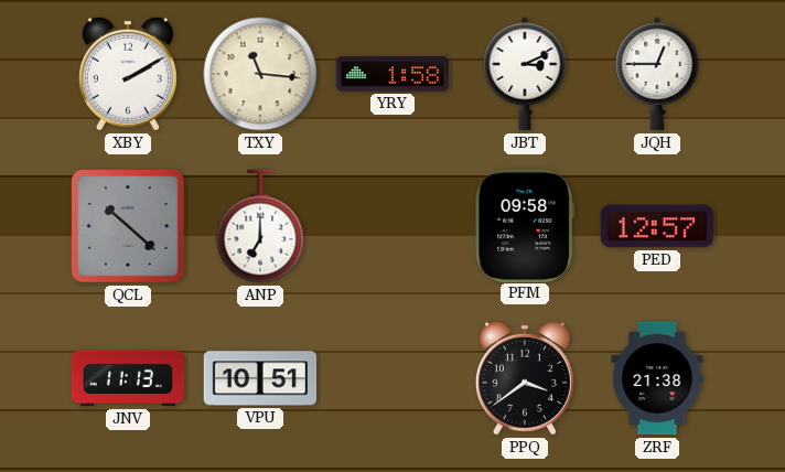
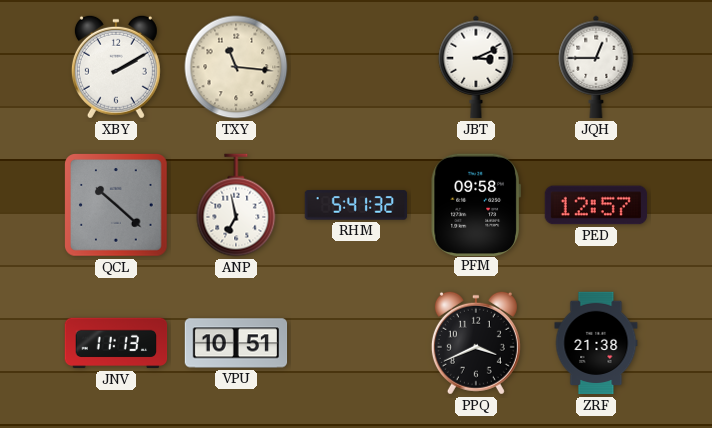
YRY: 1:58 -> none (392, 75)
ANP: 7:00 -> 6:58 (236, 205)
RHM: none -> 5:41 (356, 205)
PPQ: 3:39 -> 3:41 (476, 343)
